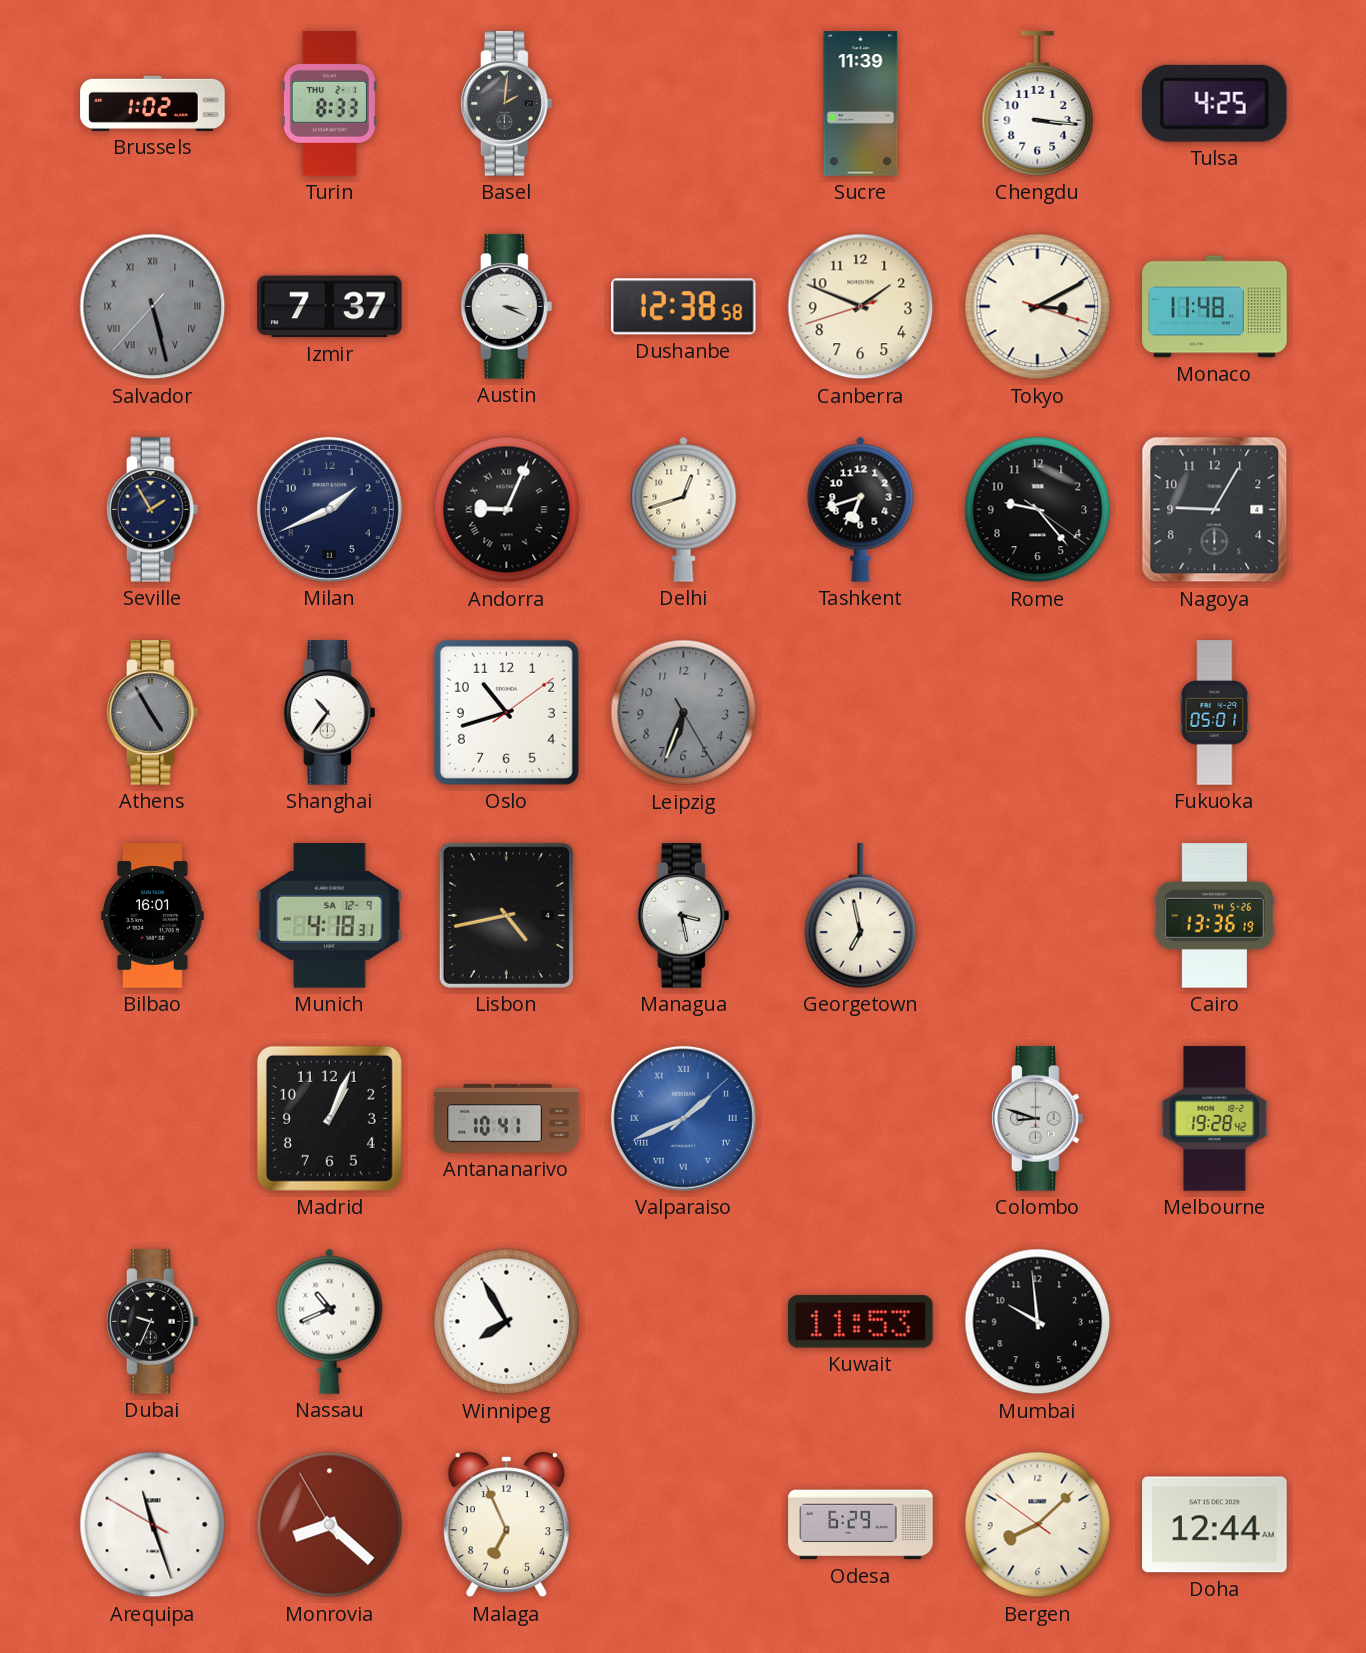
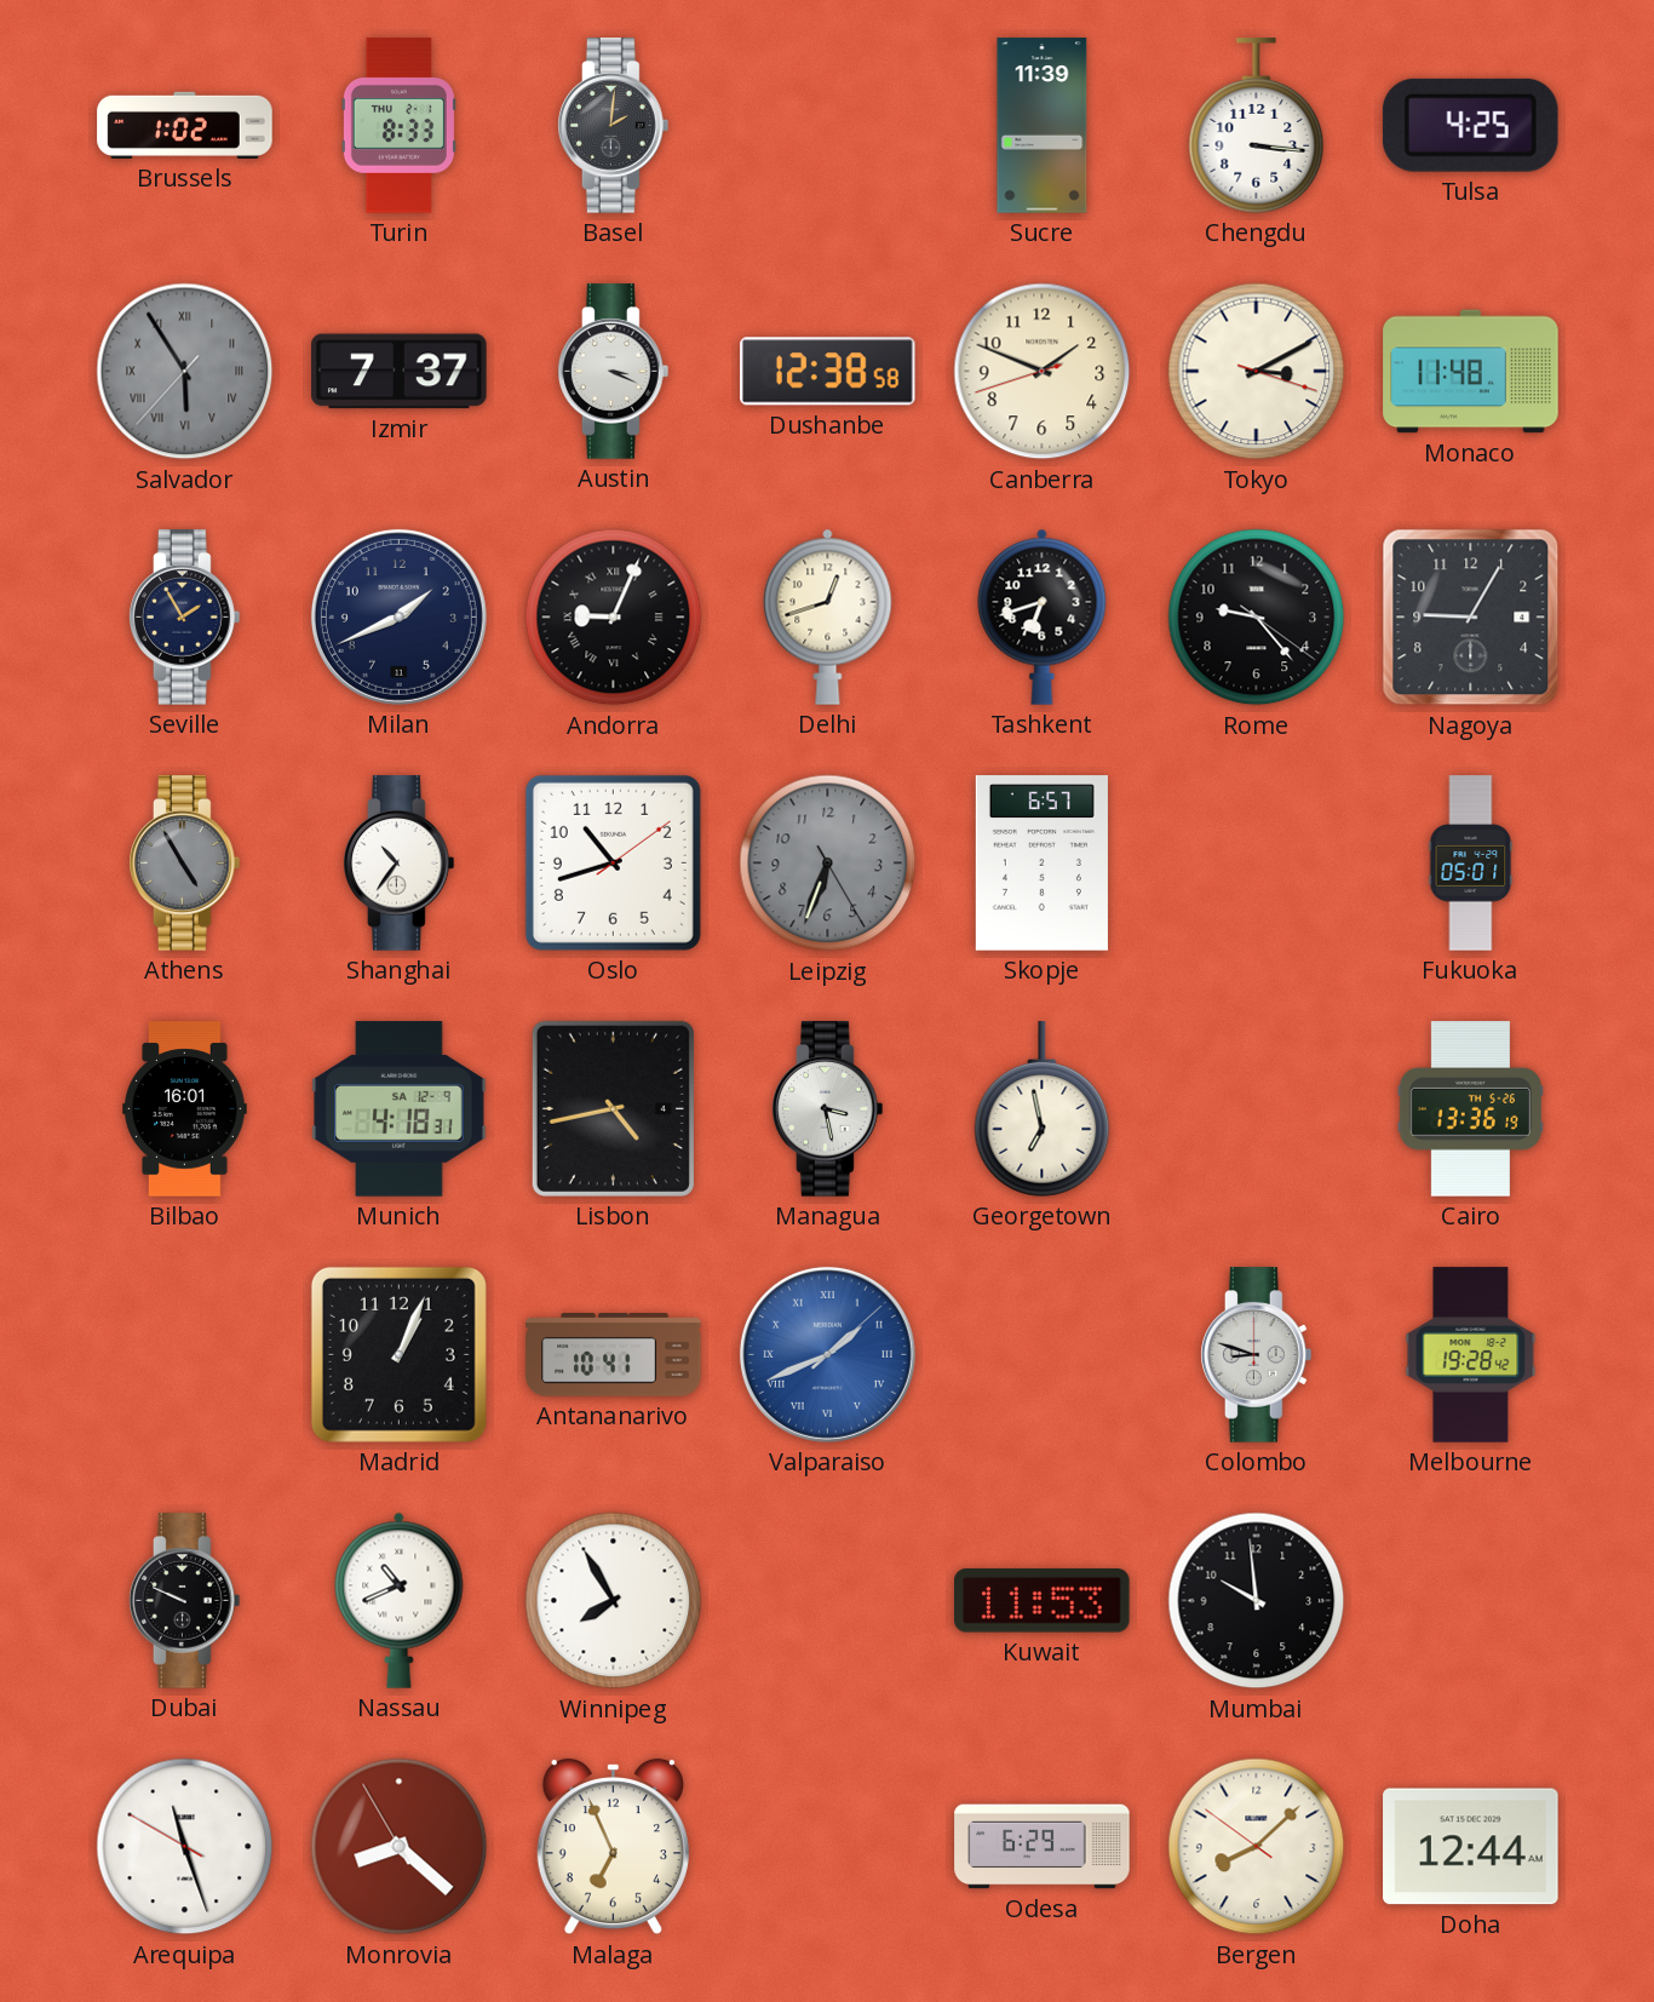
Salvador: 5:27 -> 5:54 (185, 372)
Skopje: none -> 6:57 (1041, 864)
Dubai: 9:34 -> 9:49 (185, 1601)
